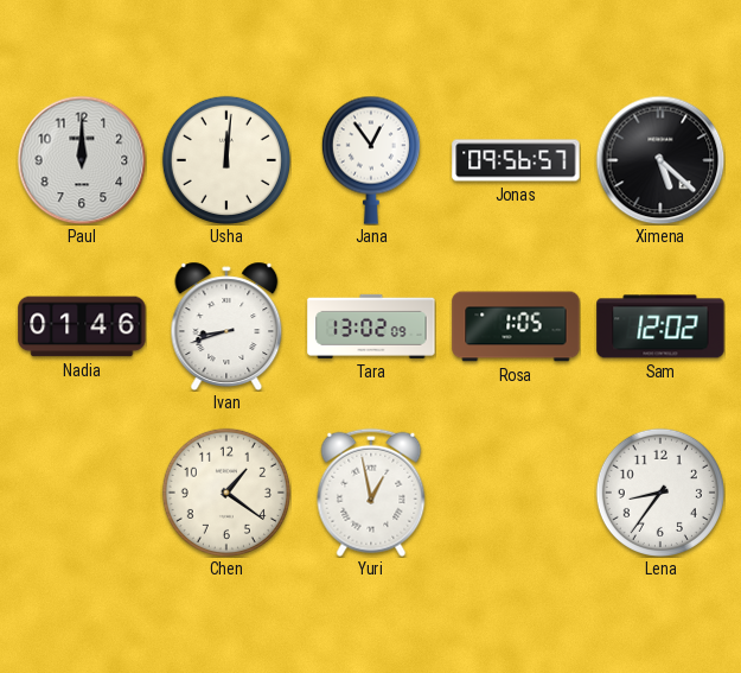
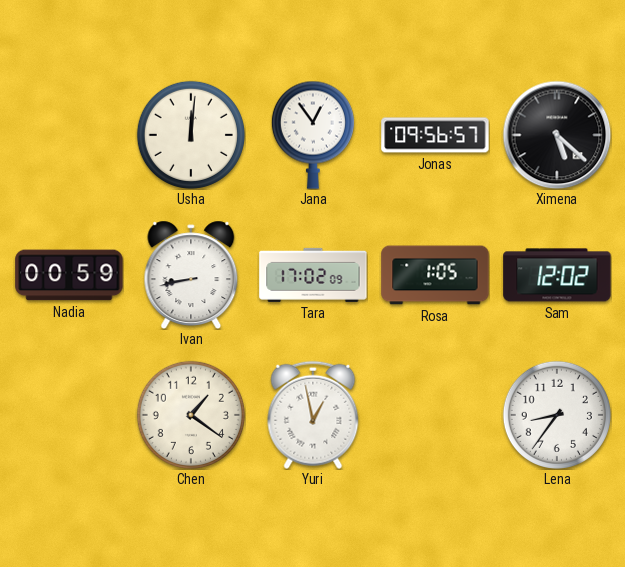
Paul: 12:00 -> none (82, 160)
Nadia: 01:46 -> 00:59 (69, 275)
Ivan: 8:42 -> 8:43 (191, 274)
Tara: 13:02 -> 17:02 (313, 275)
